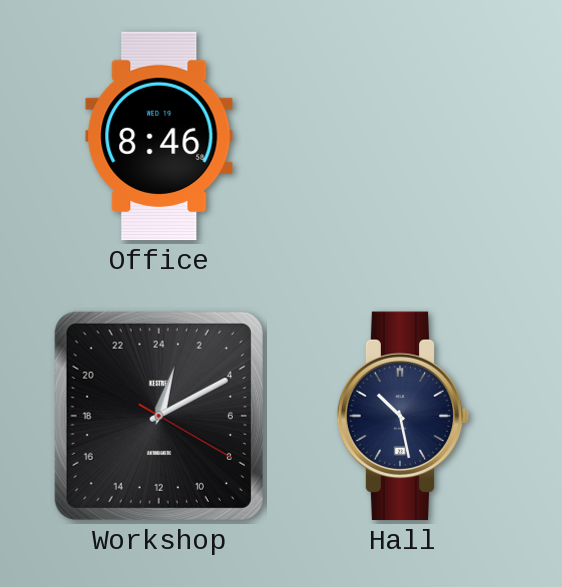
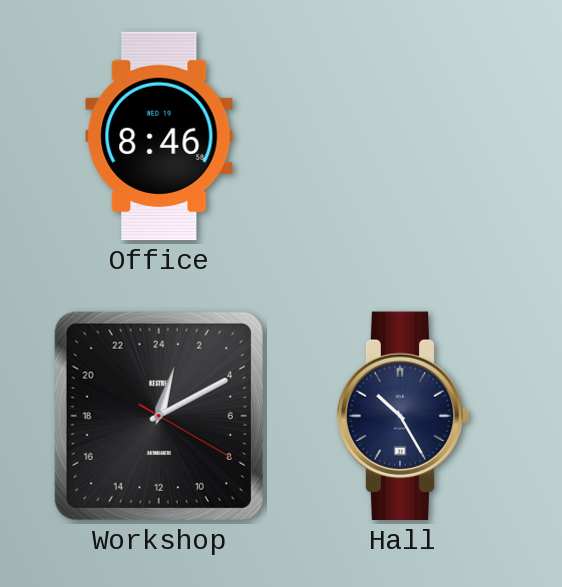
Hall: 10:28 -> 10:25 (403, 416)
